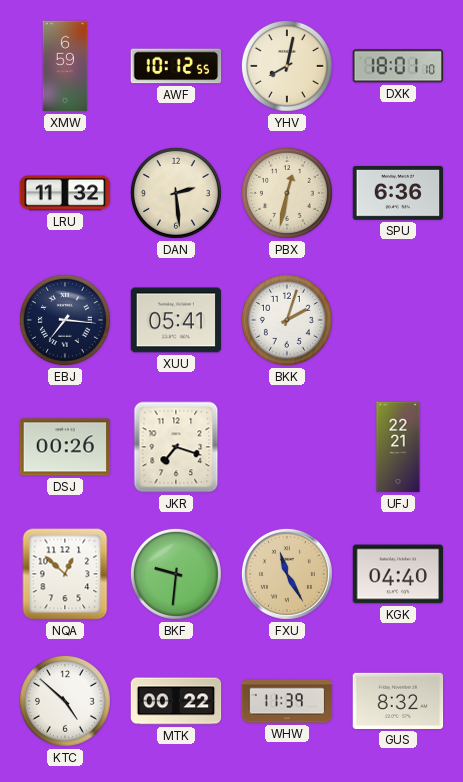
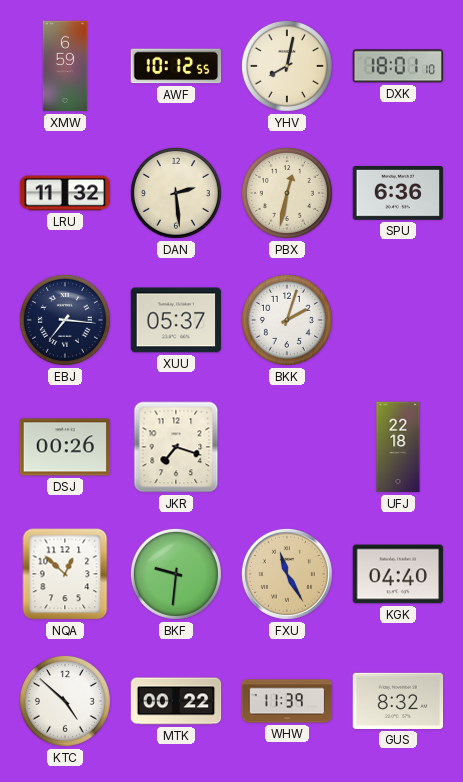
XUU: 05:41 -> 05:37 (176, 320)
UFJ: 22:21 -> 22:18 (398, 447)
